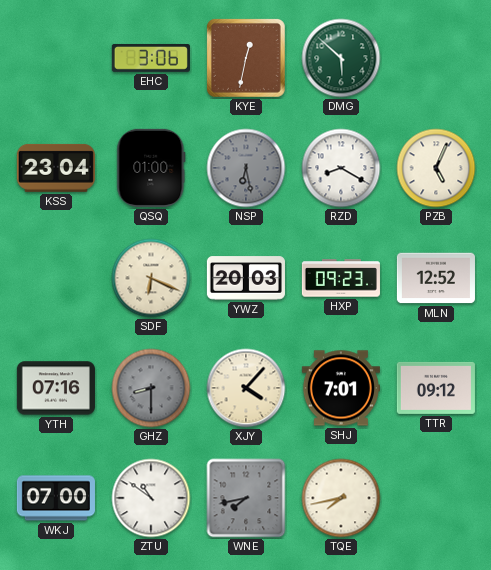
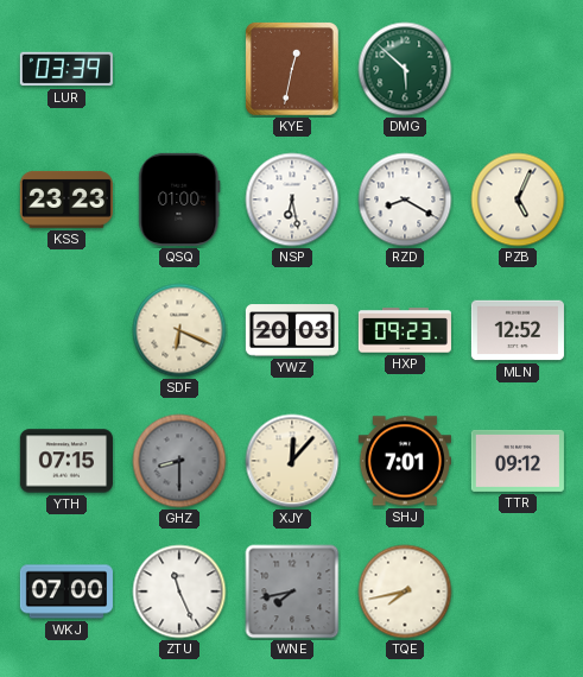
LUR: none -> 03:39 (66, 69)
EHC: 3:06 -> none (151, 58)
KSS: 23:04 -> 23:23 (66, 200)
NSP dial: grey -> white (292, 200)
YTH: 07:16 -> 07:15 (66, 461)
XJY: 4:07 -> 12:07 (292, 461)
ZTU: 10:51 -> 11:26 (179, 591)
